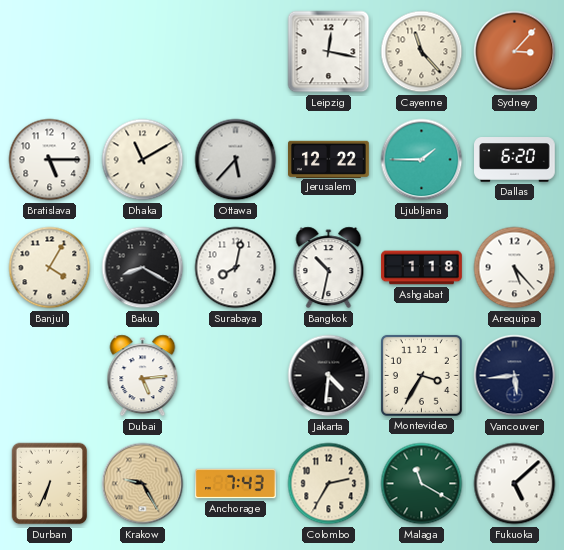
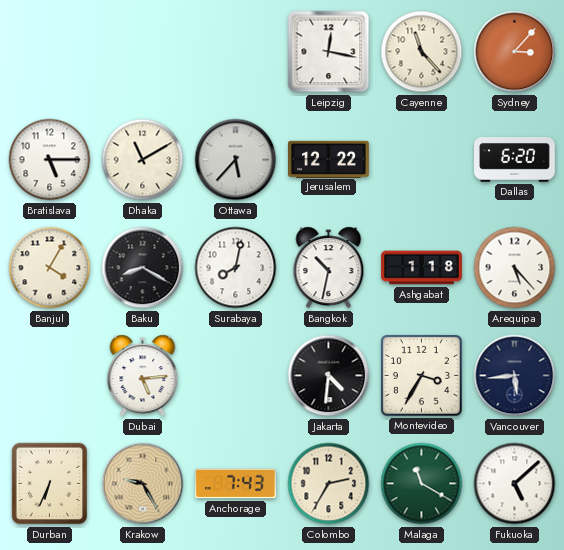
Ljubljana: 1:45 -> none (422, 160)
